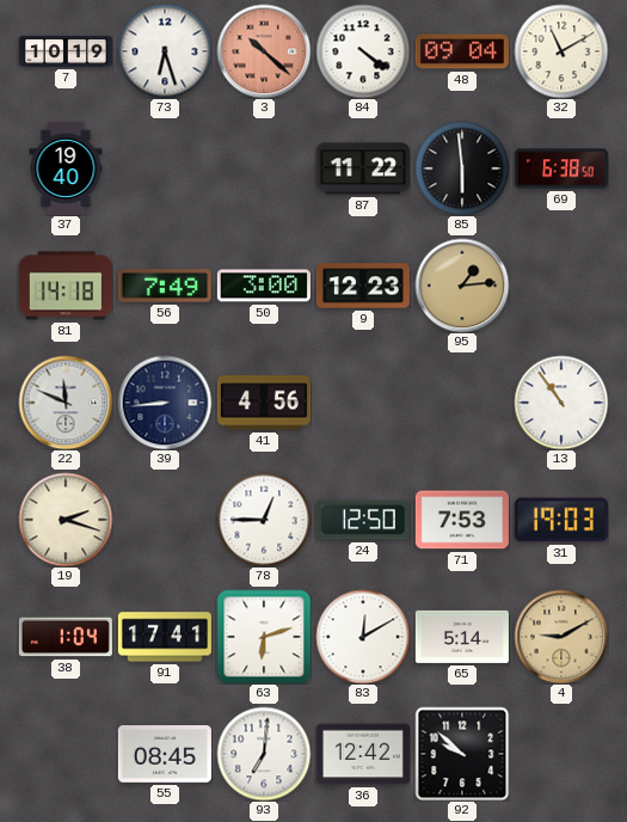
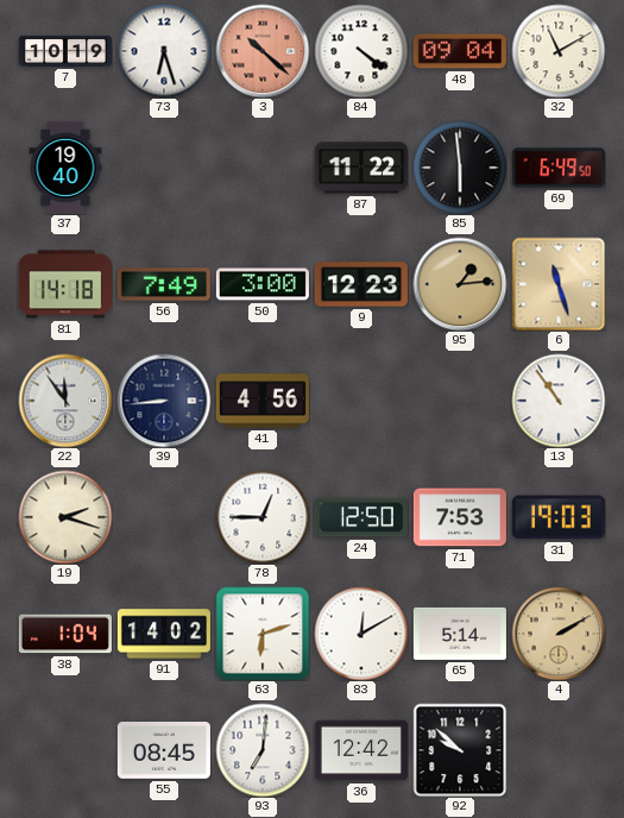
69: 6:38 -> 6:49 (559, 168)
6: none -> 11:27 (559, 284)
22: 11:49 -> 11:54 (65, 401)
91: 17:41 -> 14:02 (164, 634)
4: 9:10 -> 2:10 (559, 634)
